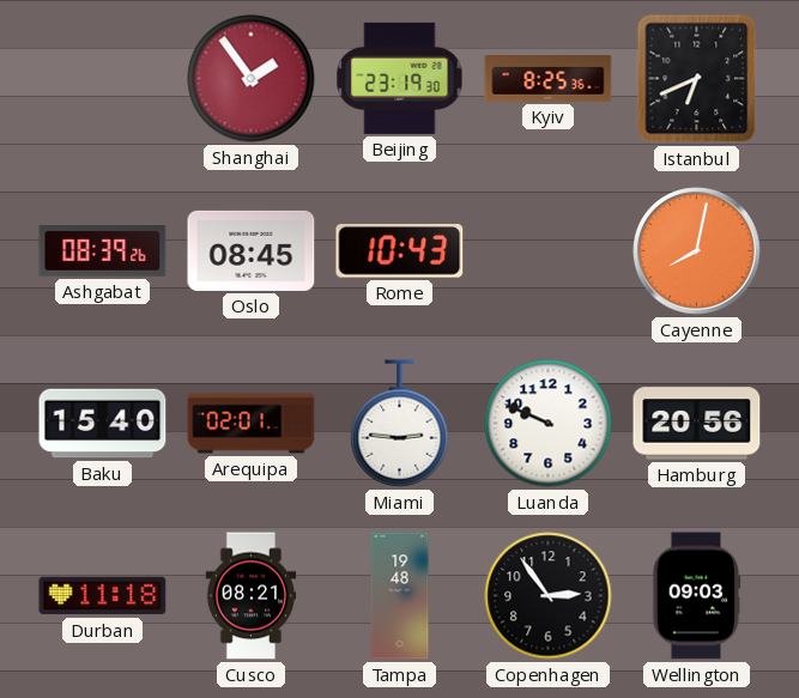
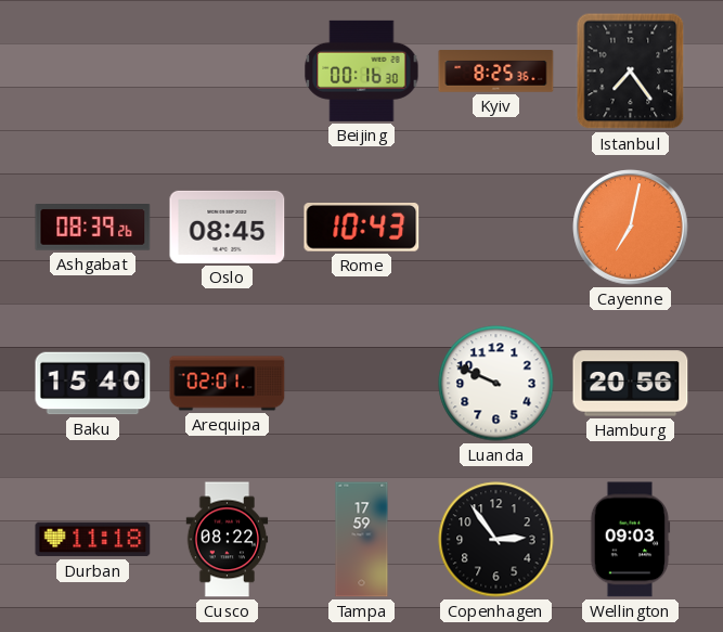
Shanghai: 1:54 -> none (252, 79)
Beijing: 23:19 -> 00:16 (362, 70)
Istanbul: 6:41 -> 7:24 (631, 72)
Cayenne: 8:02 -> 7:02 (631, 228)
Miami: 2:46 -> none (400, 424)
Cusco: 08:21 -> 08:22 (228, 540)
Tampa: 19:48 -> 17:59 (362, 540)
